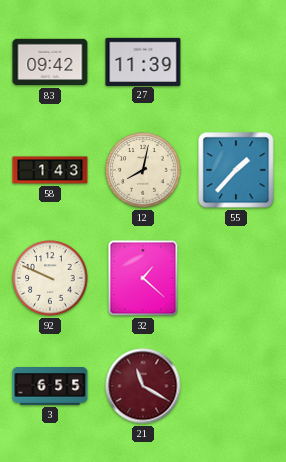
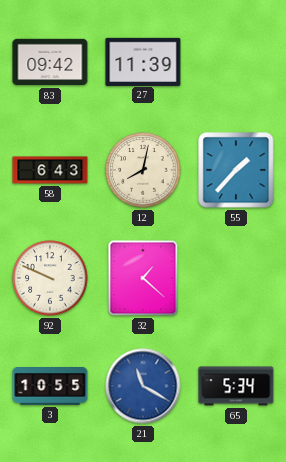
58: 1:43 -> 6:43 (50, 170)
3: 6:55 -> 10:55 (50, 387)
21 dial: burgundy -> blue (143, 386)
65: none -> 5:34 (236, 386)
